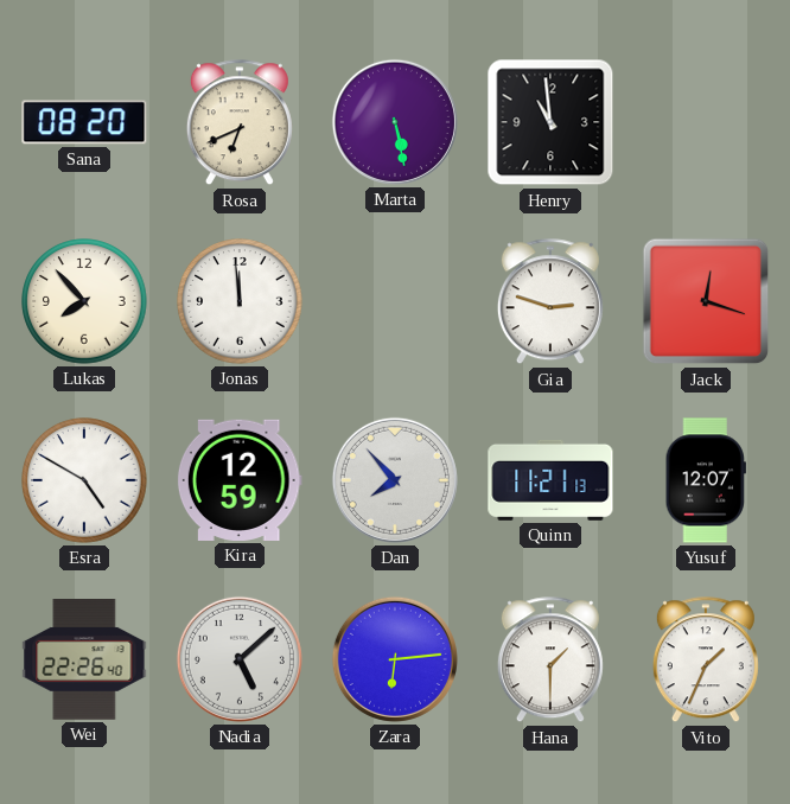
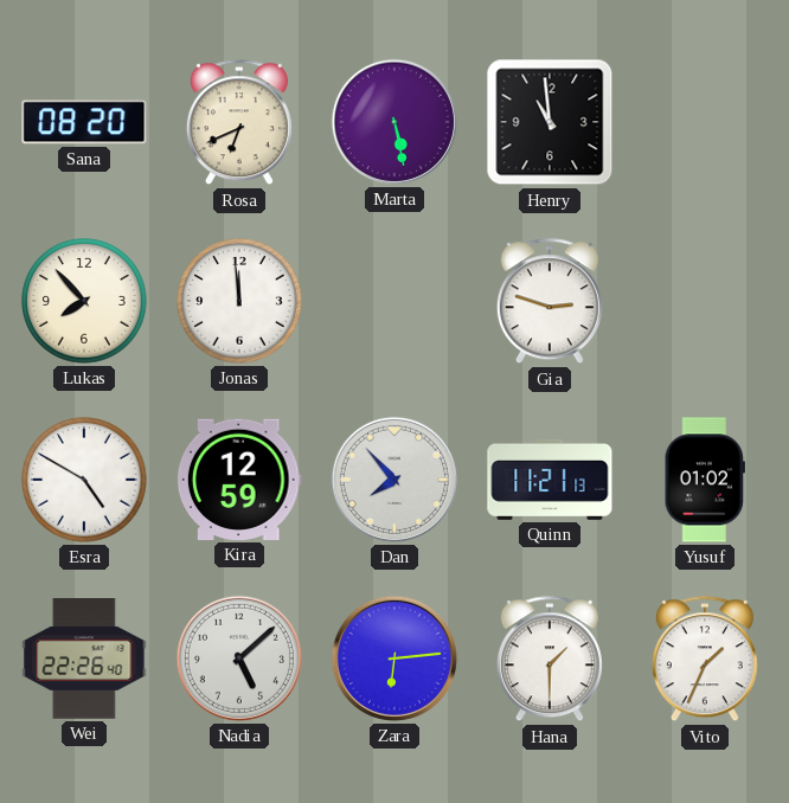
Jack: 12:18 -> none (706, 301)
Yusuf: 12:07 -> 01:02 (705, 480)
